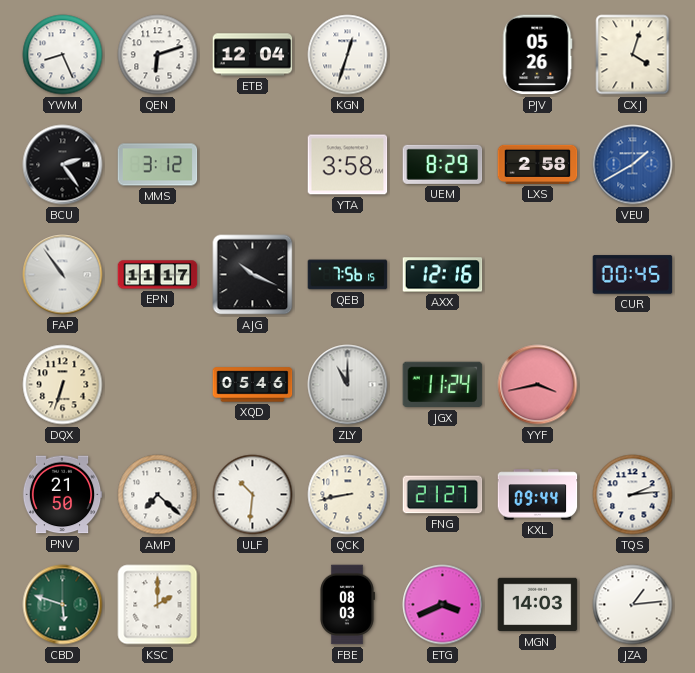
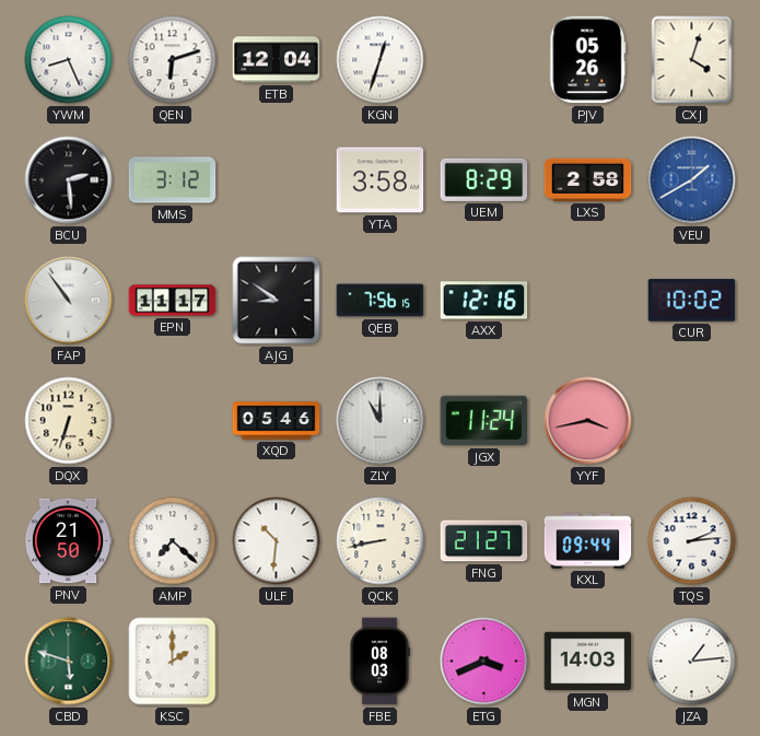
BCU: 2:24 -> 2:29 (69, 180)
AJG: 10:19 -> 8:51 (277, 301)
CUR: 00:45 -> 10:02 (692, 301)
